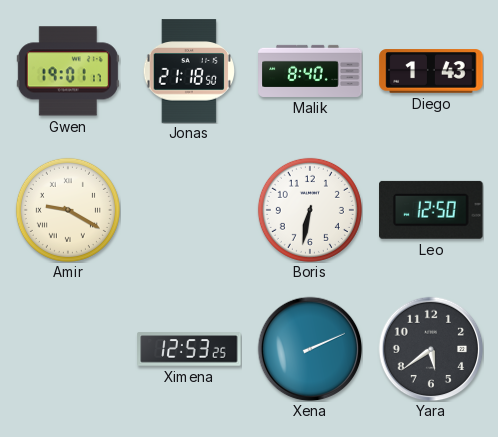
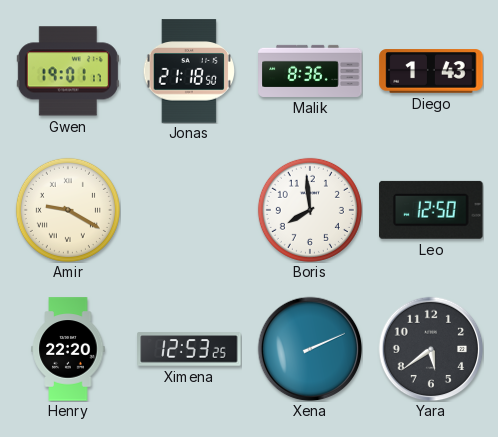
Malik: 8:40 -> 8:36 (310, 71)
Boris: 6:32 -> 7:59 (310, 210)
Henry: none -> 22:20 (68, 349)
